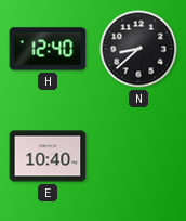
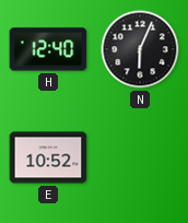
N: 8:38 -> 6:04 (140, 49)
E: 10:40 -> 10:52 (48, 157)
